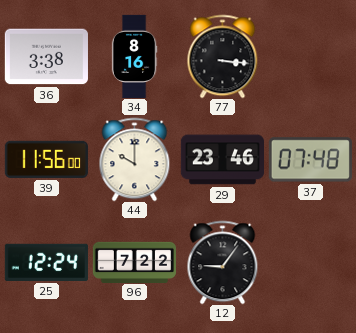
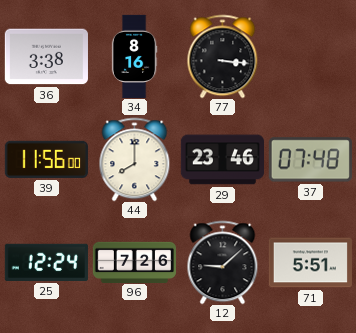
44: 10:00 -> 8:00 (135, 159)
96: 7:22 -> 7:26 (134, 262)
12: 9:06 -> 9:08 (223, 262)
71: none -> 5:51 (310, 263)
